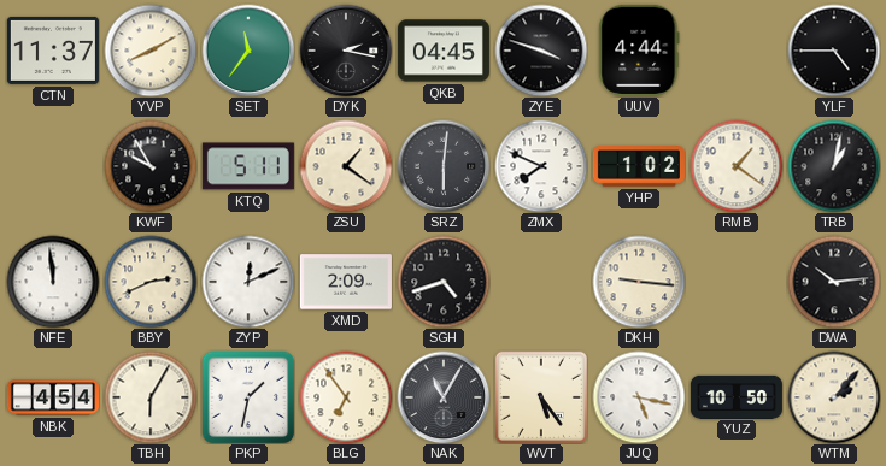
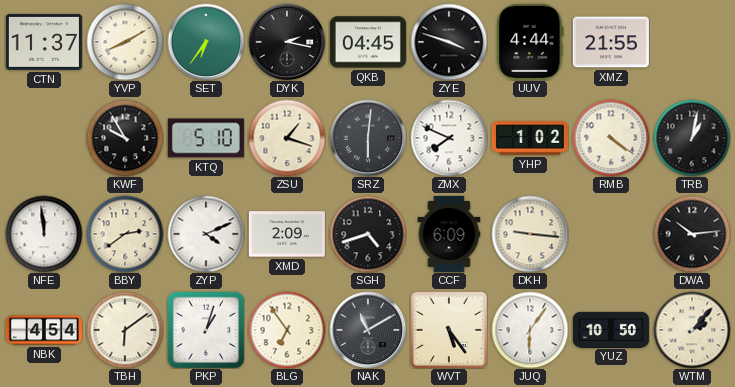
SET: 11:36 -> 6:36 (206, 42)
XMZ: none -> 21:55 (611, 42)
YLF: 4:45 -> none (834, 51)
KTQ: 5:11 -> 5:10 (206, 138)
ZSU: 1:21 -> 1:18 (287, 138)
RMB: 1:21 -> 4:21 (611, 138)
BBY: 2:41 -> 2:39 (125, 234)
ZYP: 12:11 -> 4:11 (206, 234)
CCF: none -> 6:09 (449, 234)
TBH: 6:05 -> 6:09 (125, 330)
PKP: 1:32 -> 1:03 (206, 330)
NAK: 11:05 -> 11:10 (368, 330)
JUQ: 5:17 -> 6:06 (530, 330)
